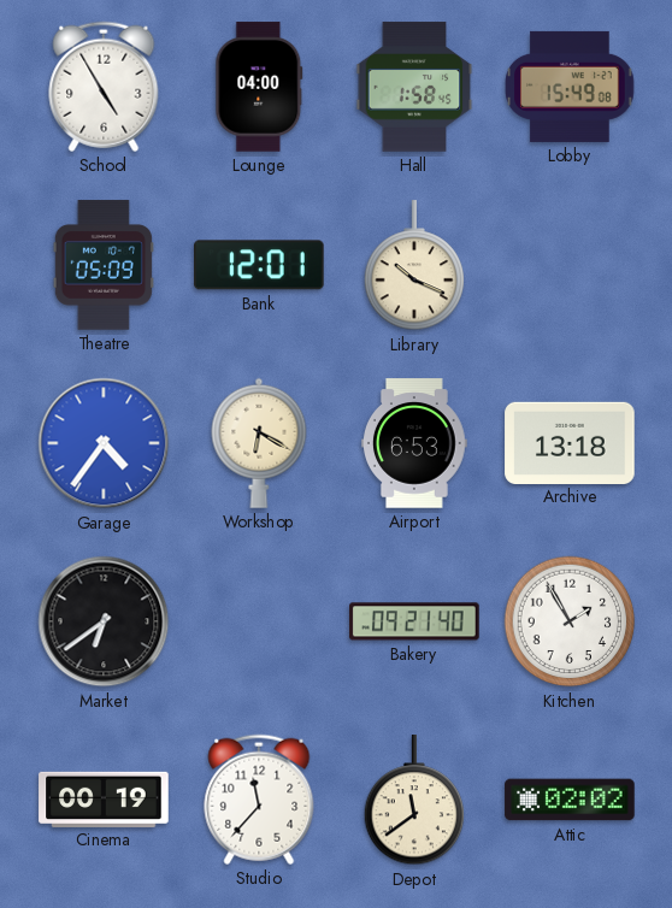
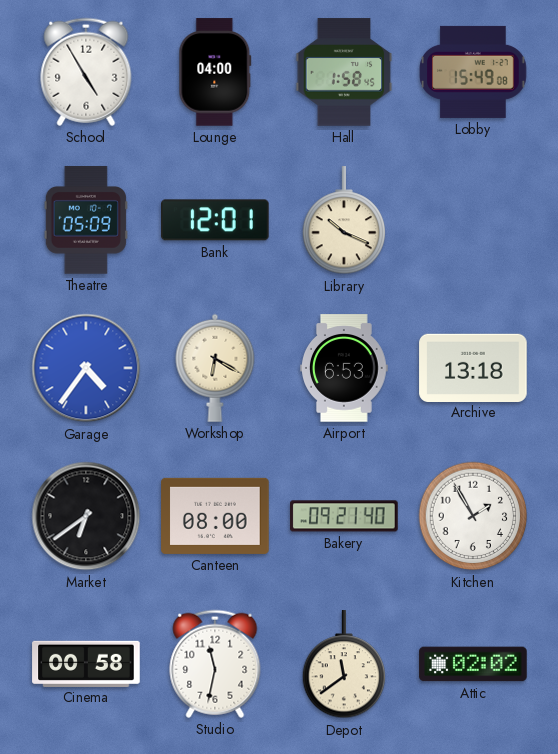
Canteen: none -> 08:00 (215, 516)
Cinema: 00:19 -> 00:58 (86, 663)
Studio: 11:37 -> 11:32 (215, 664)
